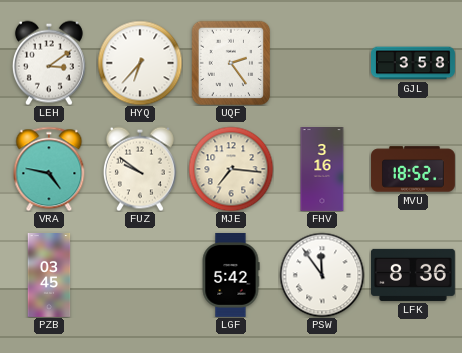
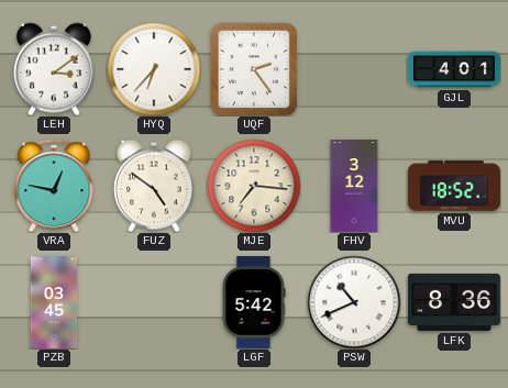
GJL: 3:58 -> 4:01 (455, 69)
VRA: 4:47 -> 12:47 (54, 186)
FUZ: 9:51 -> 4:51 (154, 186)
FHV: 3:16 -> 3:12 (354, 187)
PSW: 11:54 -> 10:41 (354, 302)
